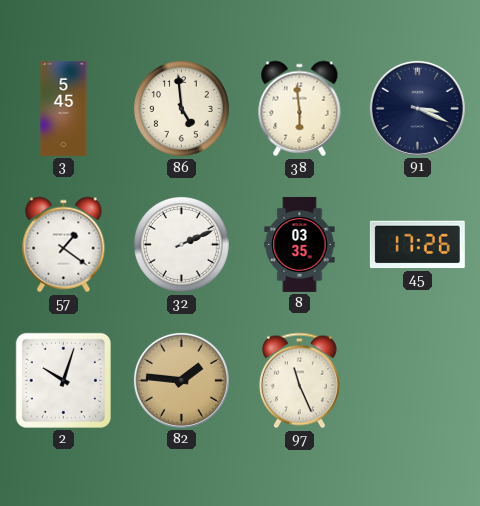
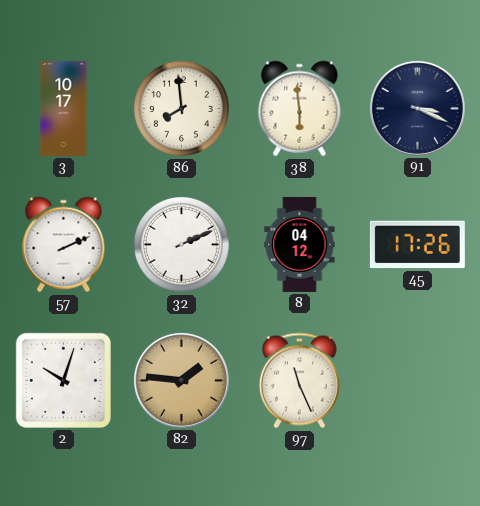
3: 5:45 -> 10:17 (64, 108)
86: 4:59 -> 7:59 (181, 108)
57: 1:21 -> 2:11 (64, 245)
8: 03:35 -> 04:12 (300, 244)
